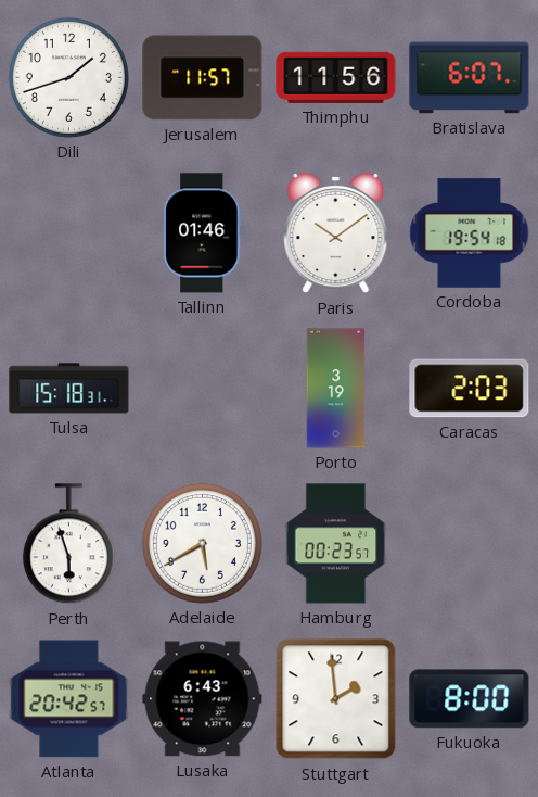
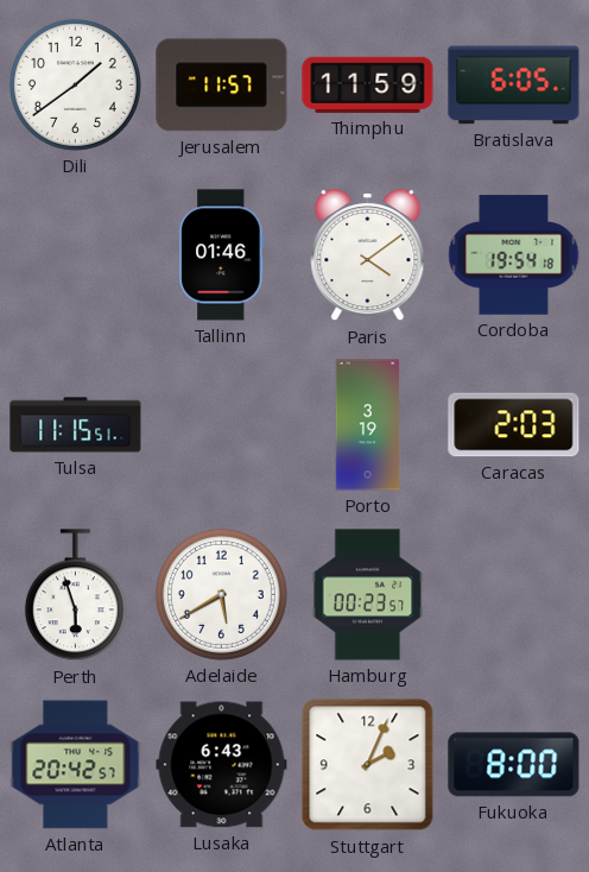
Dili: 1:42 -> 1:39 (75, 84)
Thimphu: 11:56 -> 11:59 (368, 84)
Bratislava: 6:07 -> 6:05 (514, 86)
Paris: 10:09 -> 4:09 (368, 255)
Tulsa: 15:18 -> 11:15 (76, 425)
Stuttgart: 1:59 -> 2:04 (368, 765)
